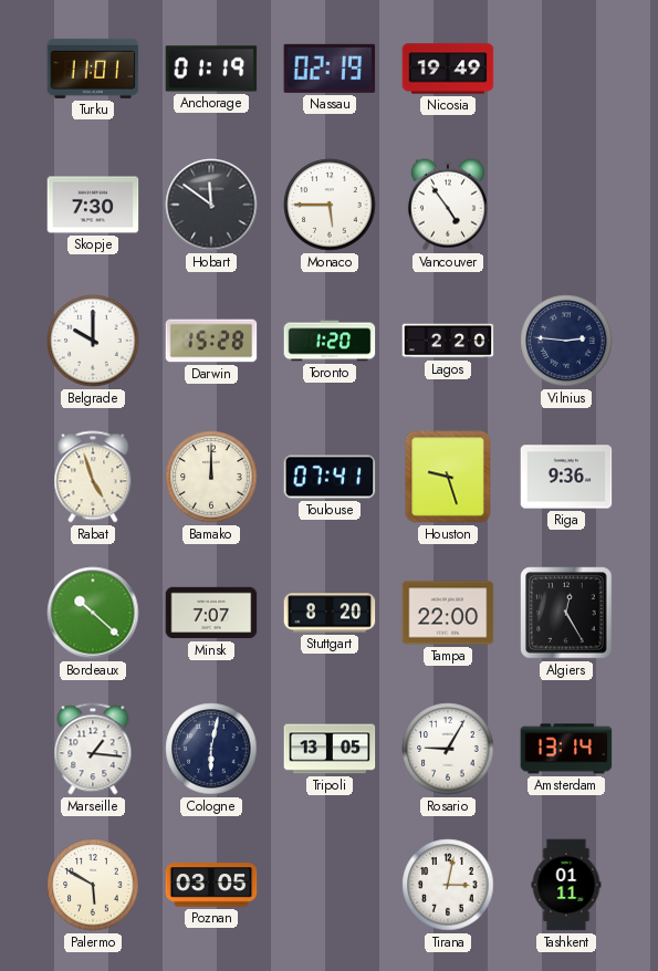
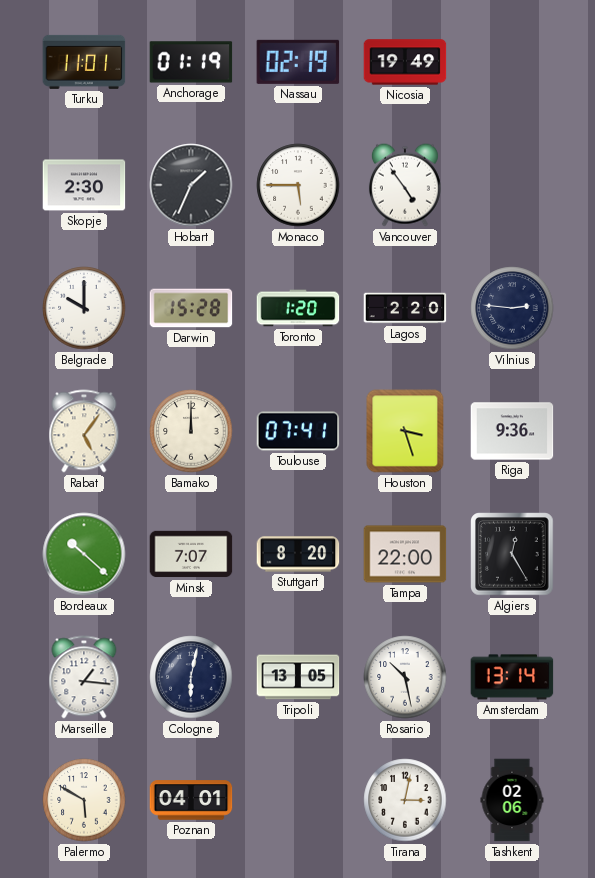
Skopje: 7:30 -> 2:30 (84, 185)
Hobart: 11:51 -> 1:34 (191, 185)
Rabat: 4:57 -> 5:06 (84, 431)
Houston: 9:27 -> 3:27 (405, 431)
Rosario: 9:05 -> 10:28 (405, 677)
Poznan: 03:05 -> 04:01 (191, 800)
Tashkent: 01:11 -> 02:06 (512, 800)
